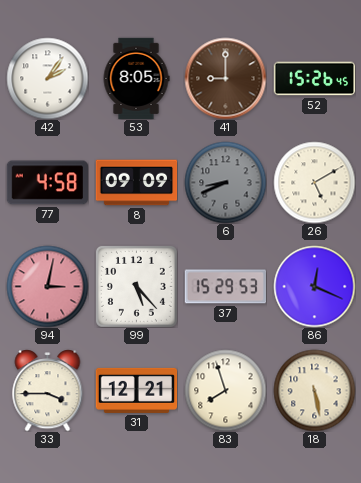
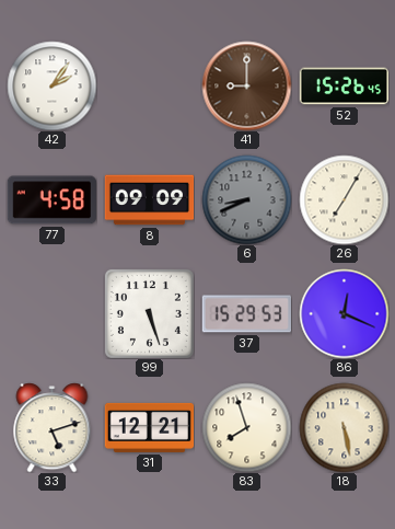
53: 8:05 -> none (136, 78)
26: 5:10 -> 7:05 (344, 199)
94: 3:02 -> none (47, 286)
99: 5:23 -> 5:27 (149, 313)
33: 3:45 -> 5:12 (53, 427)
